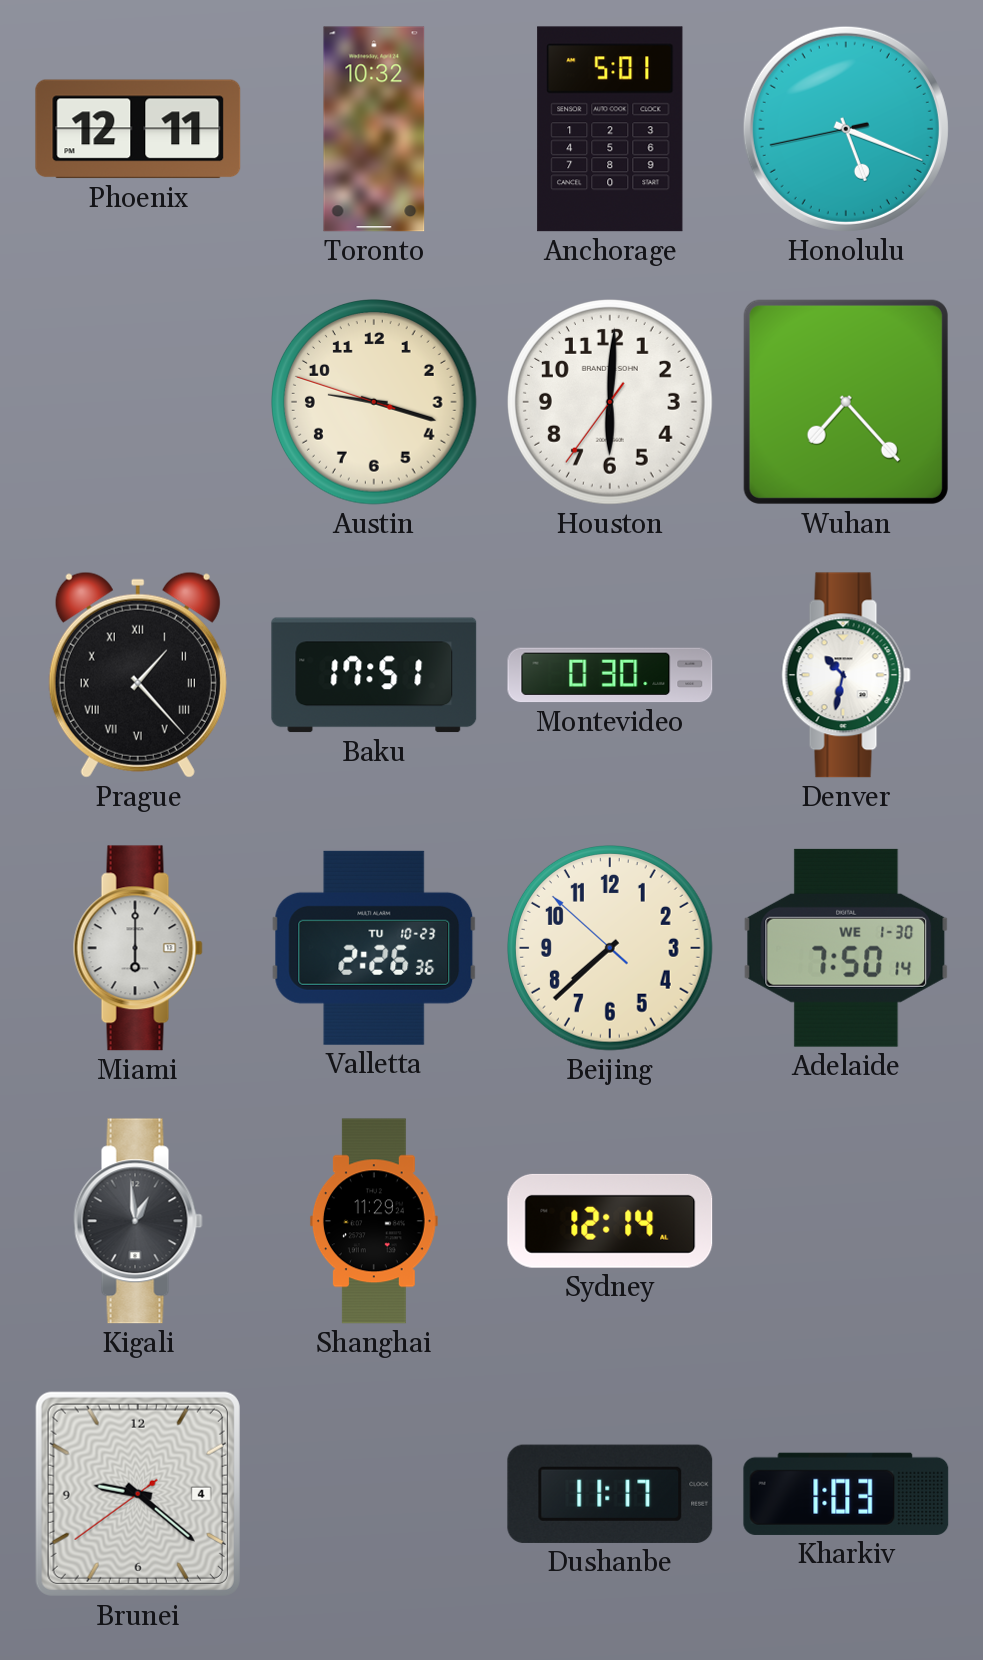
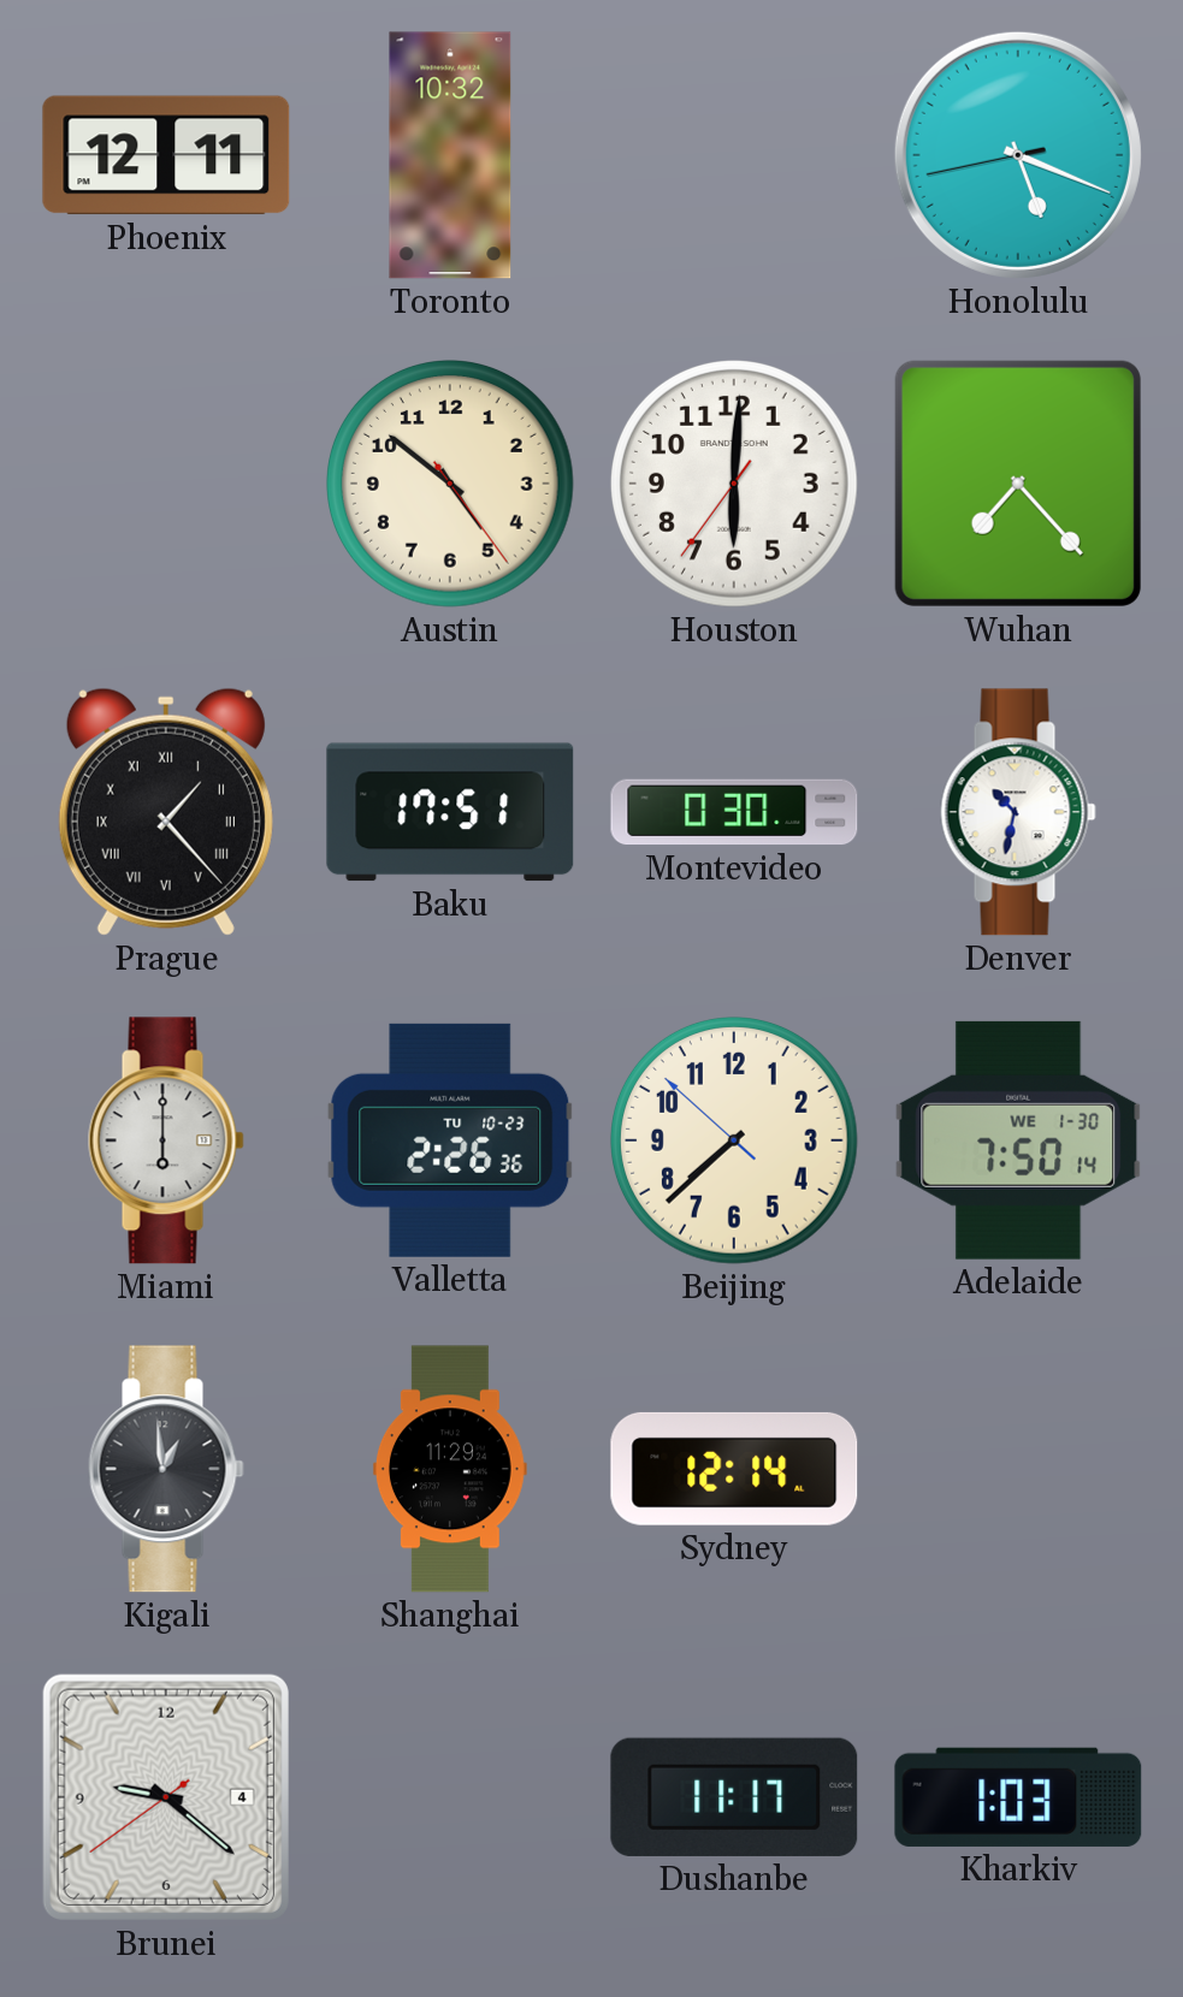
Anchorage: 5:01 -> none (610, 129)
Austin: 9:17 -> 4:51 (451, 485)
